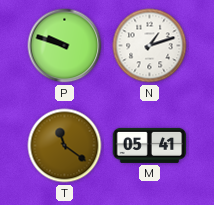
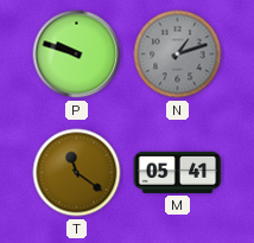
N dial: white -> grey (178, 55)
